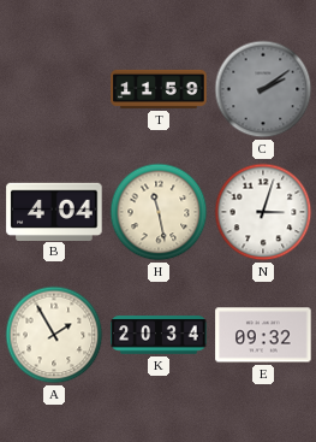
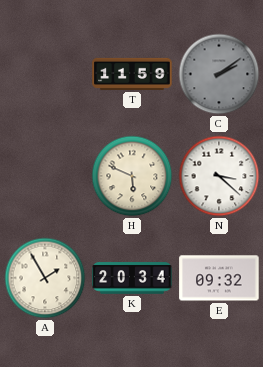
B: 4:04 -> none (54, 211)
H: 11:28 -> 5:49 (132, 176)
N: 3:03 -> 3:22 (219, 176)
